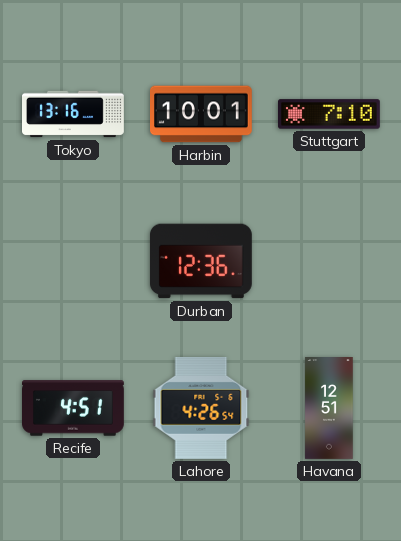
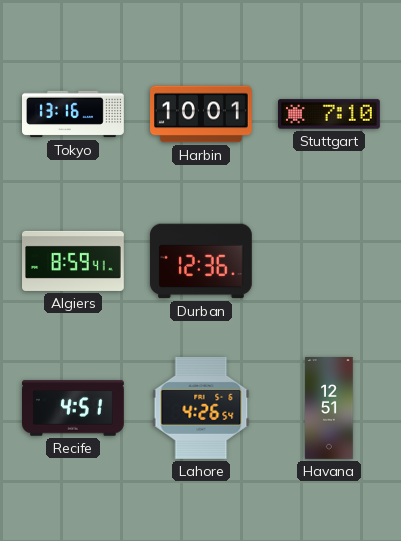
Algiers: none -> 8:59 (74, 261)
